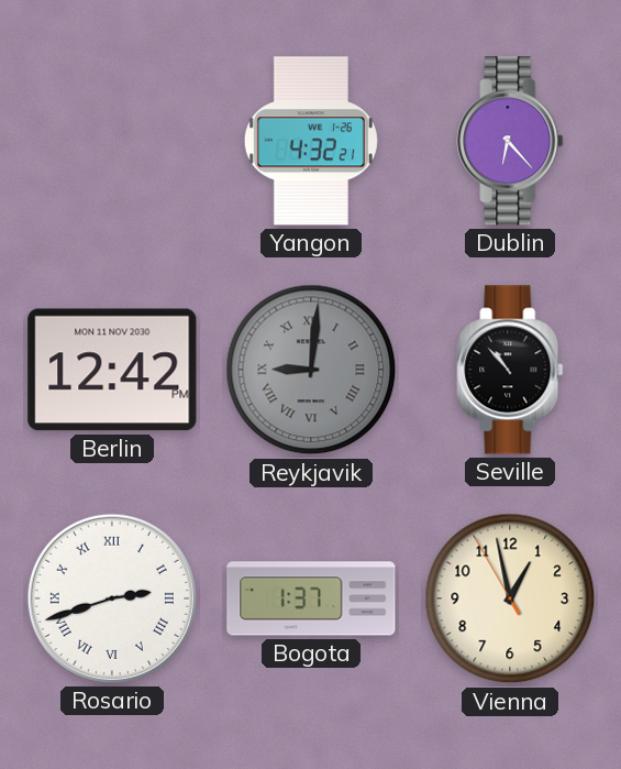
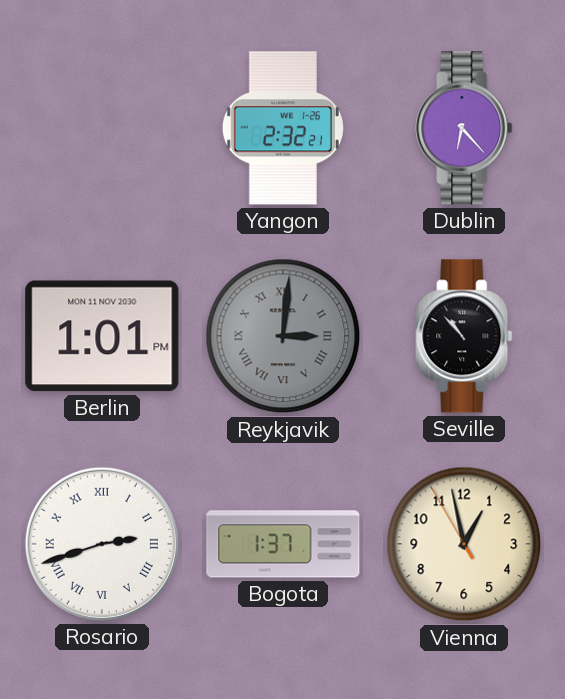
Yangon: 4:32 -> 2:32 (283, 128)
Berlin: 12:42 -> 1:01 (102, 336)
Reykjavik: 9:01 -> 3:01 (283, 336)
